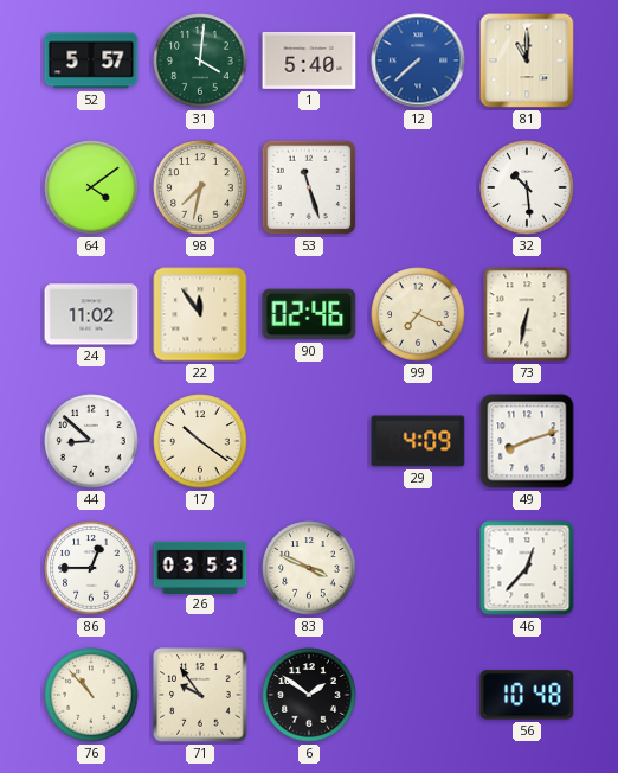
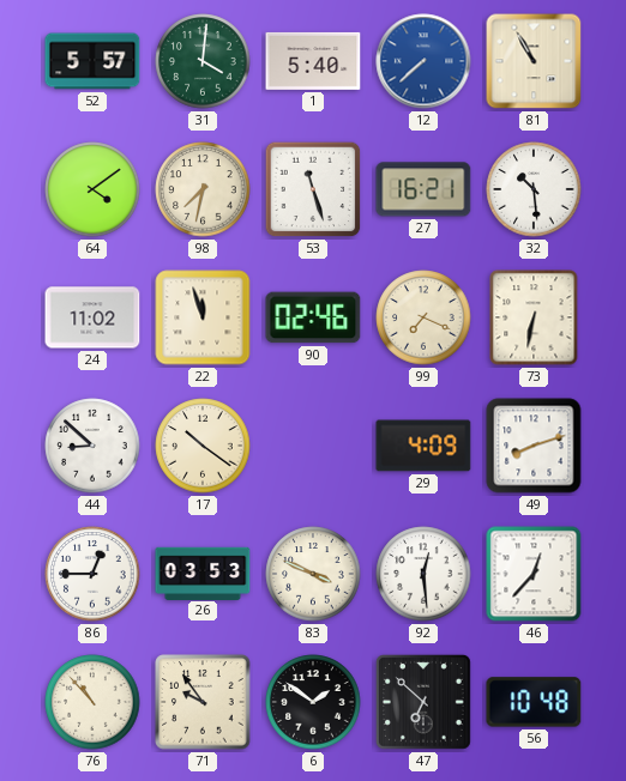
81: 11:00 -> 10:55 (534, 61)
27: none -> 16:21 (423, 189)
22: 11:54 -> 11:57 (203, 317)
92: none -> 12:29 (423, 574)
47: none -> 6:52 (423, 702)
